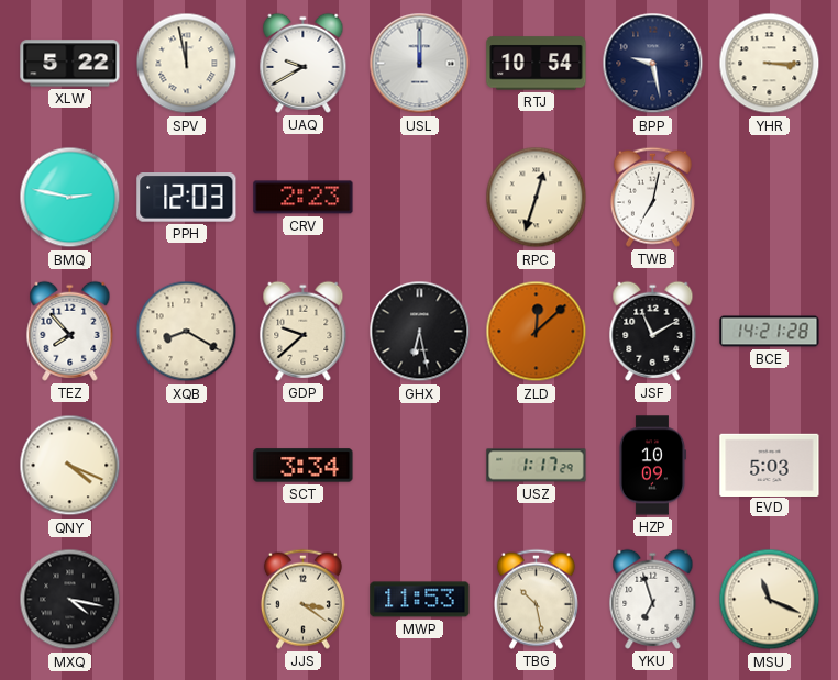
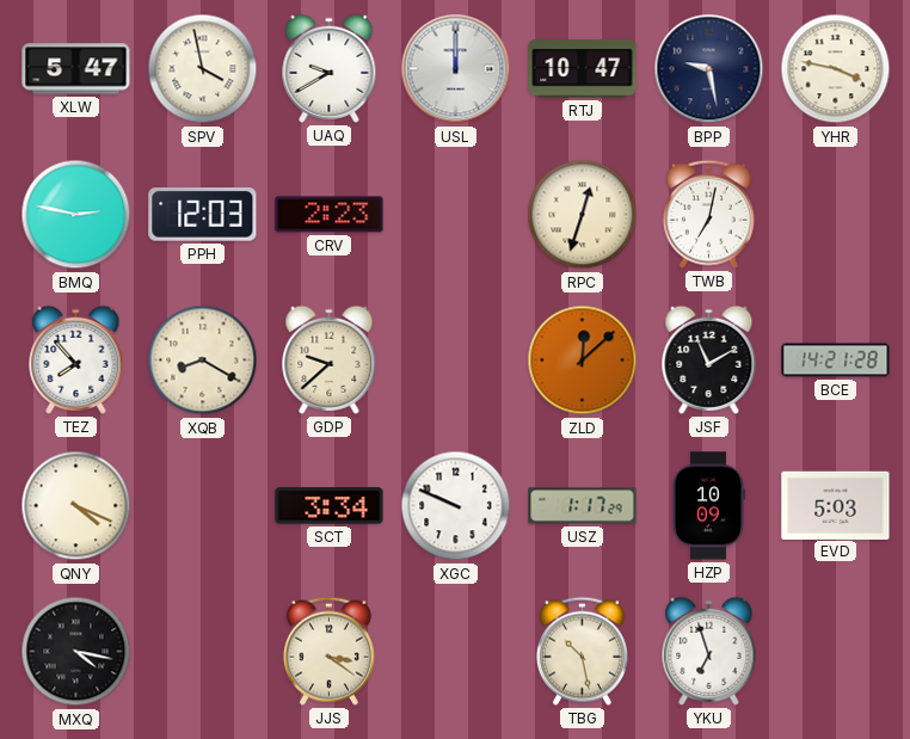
XLW: 5:22 -> 5:47 (76, 69)
SPV: 11:58 -> 3:58 (203, 69)
RTJ: 10:54 -> 10:47 (583, 69)
YHR: 3:15 -> 3:47 (836, 69)
GHX: 6:28 -> none (420, 332)
XGC: none -> 9:49 (456, 506)
MWP: 11:53 -> none (420, 600)
MSU: 11:19 -> none (770, 600)
